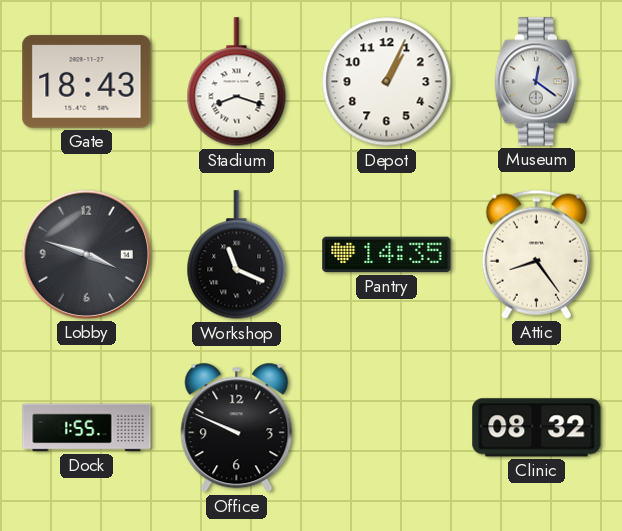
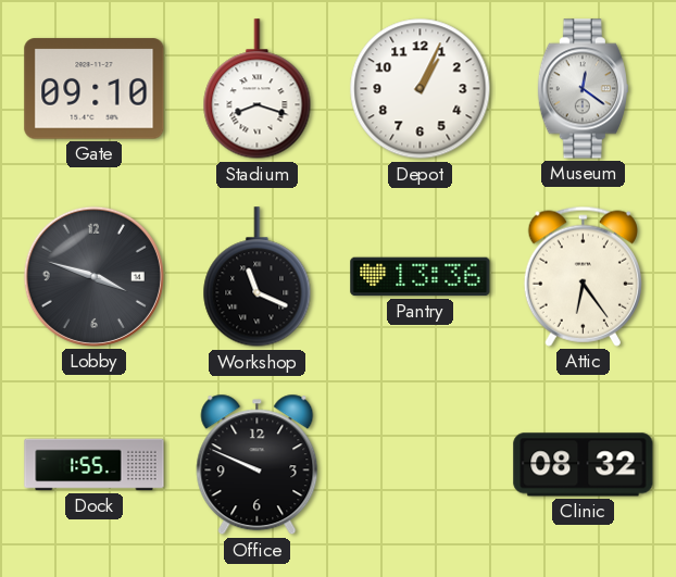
Gate: 18:43 -> 09:10 (95, 89)
Pantry: 14:35 -> 13:36 (421, 277)
Attic: 8:24 -> 6:24 (583, 276)
